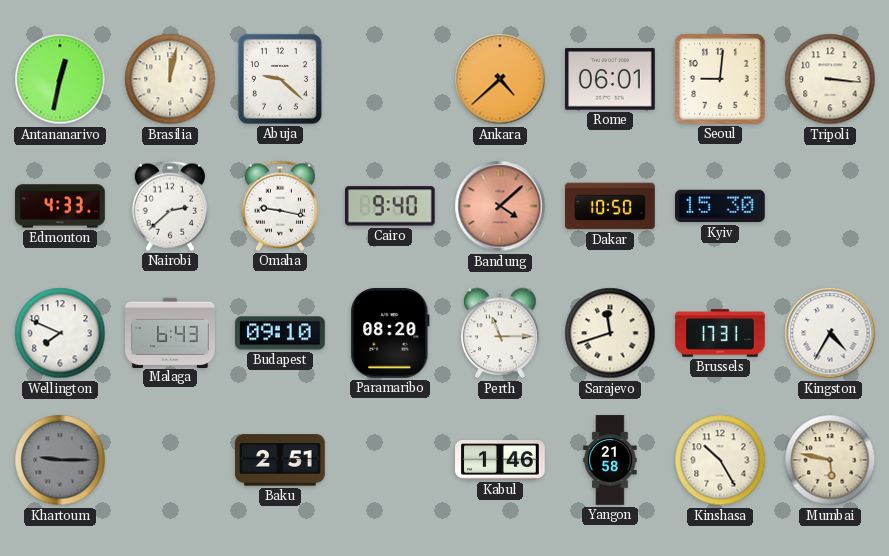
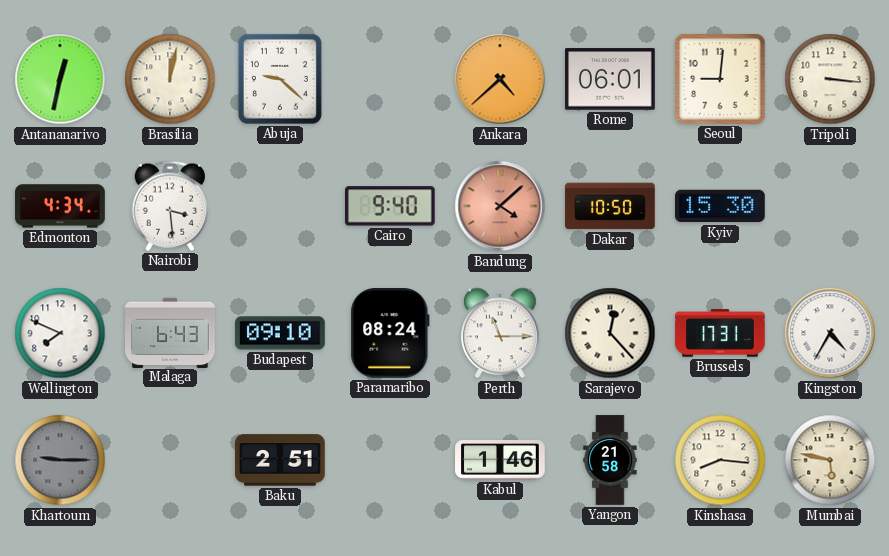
Edmonton: 4:33 -> 4:34 (60, 206)
Nairobi: 2:38 -> 3:29 (169, 206)
Omaha: 9:17 -> none (279, 206)
Paramaribo: 08:20 -> 08:24 (390, 334)
Sarajevo: 11:42 -> 12:23 (610, 333)
Kinshasa: 10:25 -> 8:16 (720, 460)
